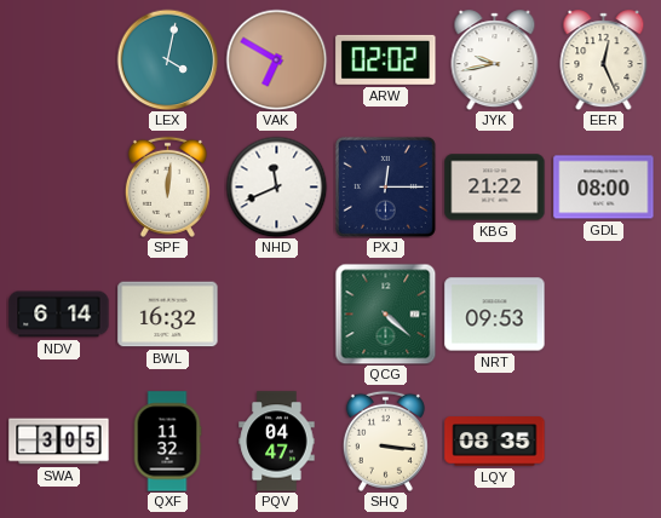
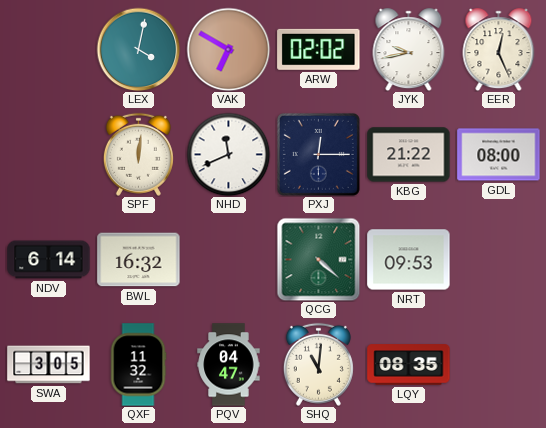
SHQ: 3:16 -> 11:01 (318, 364)
